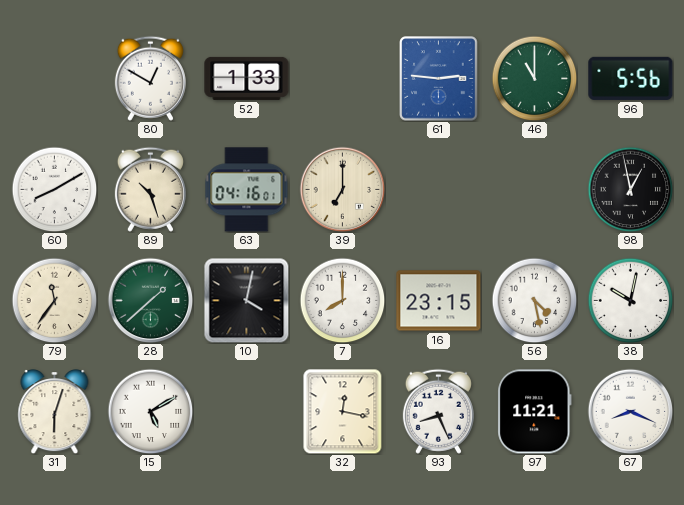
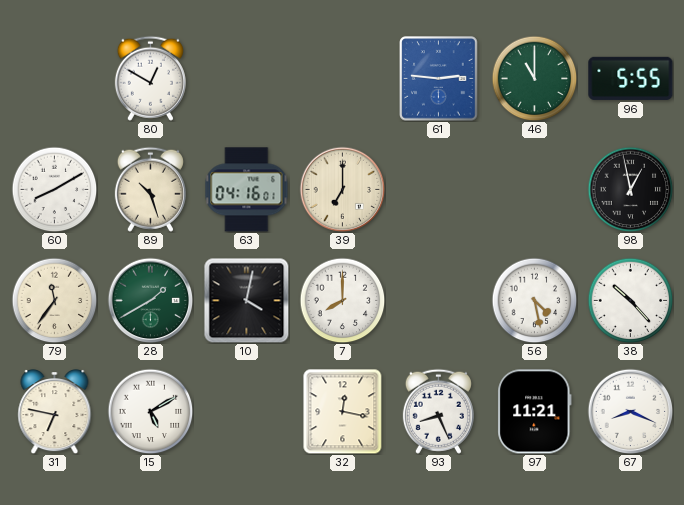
52: 1:33 -> none (247, 78)
96: 5:56 -> 5:55 (631, 78)
28: 1:38 -> 1:40 (150, 300)
16: 23:15 -> none (439, 301)
38: 10:02 -> 10:23 (630, 300)
31: 6:03 -> 6:47 (55, 412)
